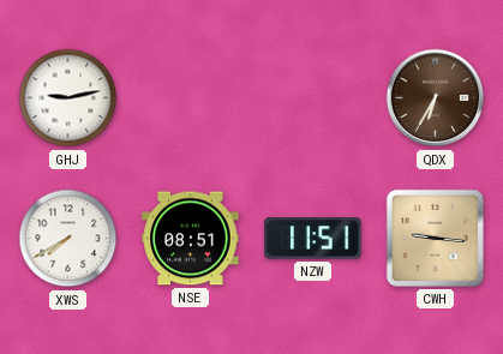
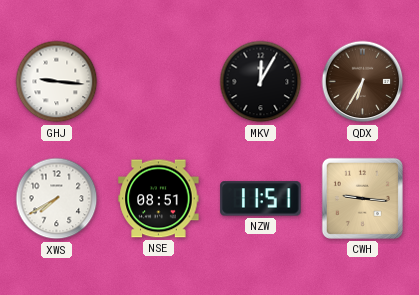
GHJ: 9:13 -> 9:16 (57, 82)
MKV: none -> 12:05 (261, 82)
